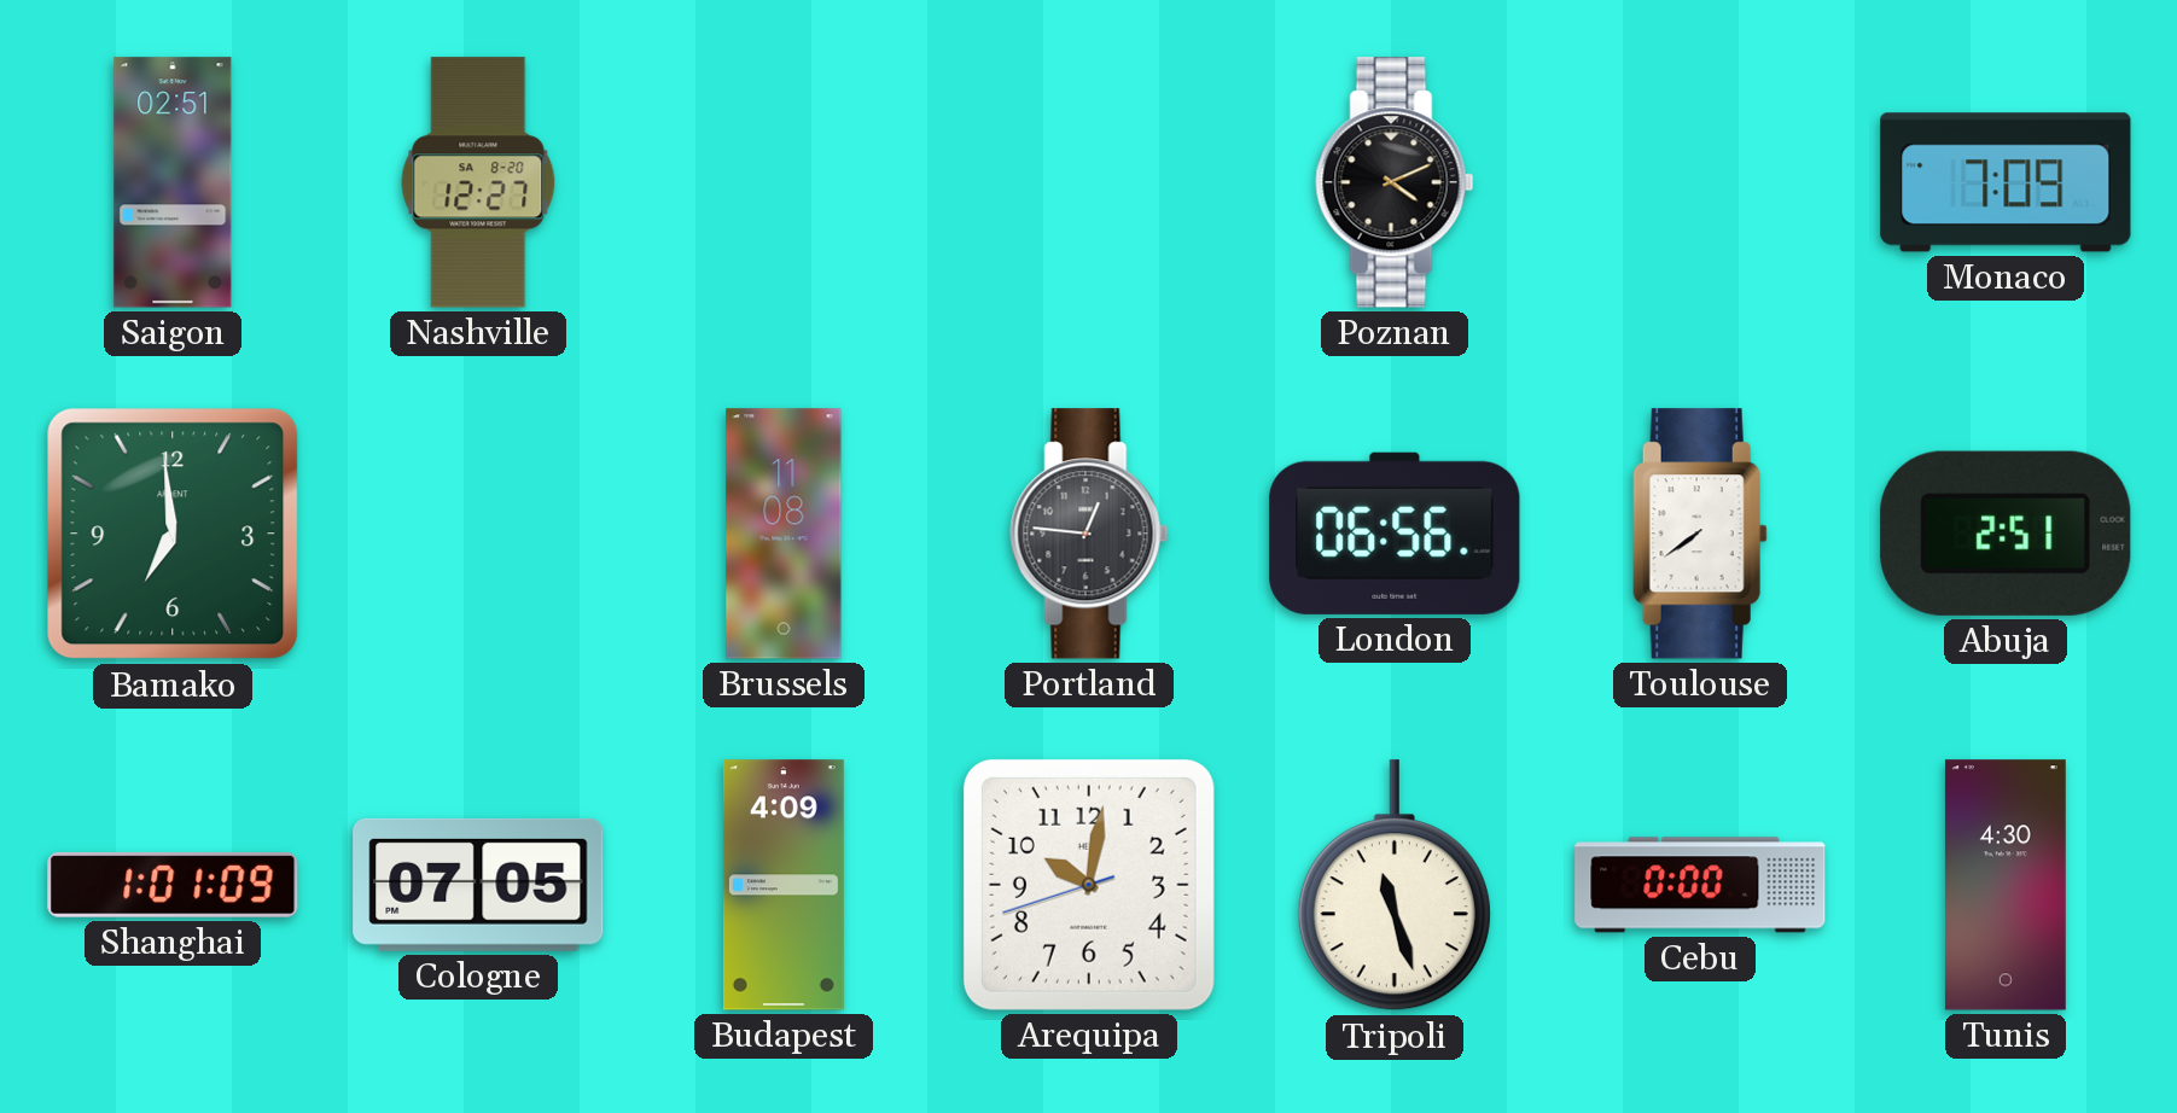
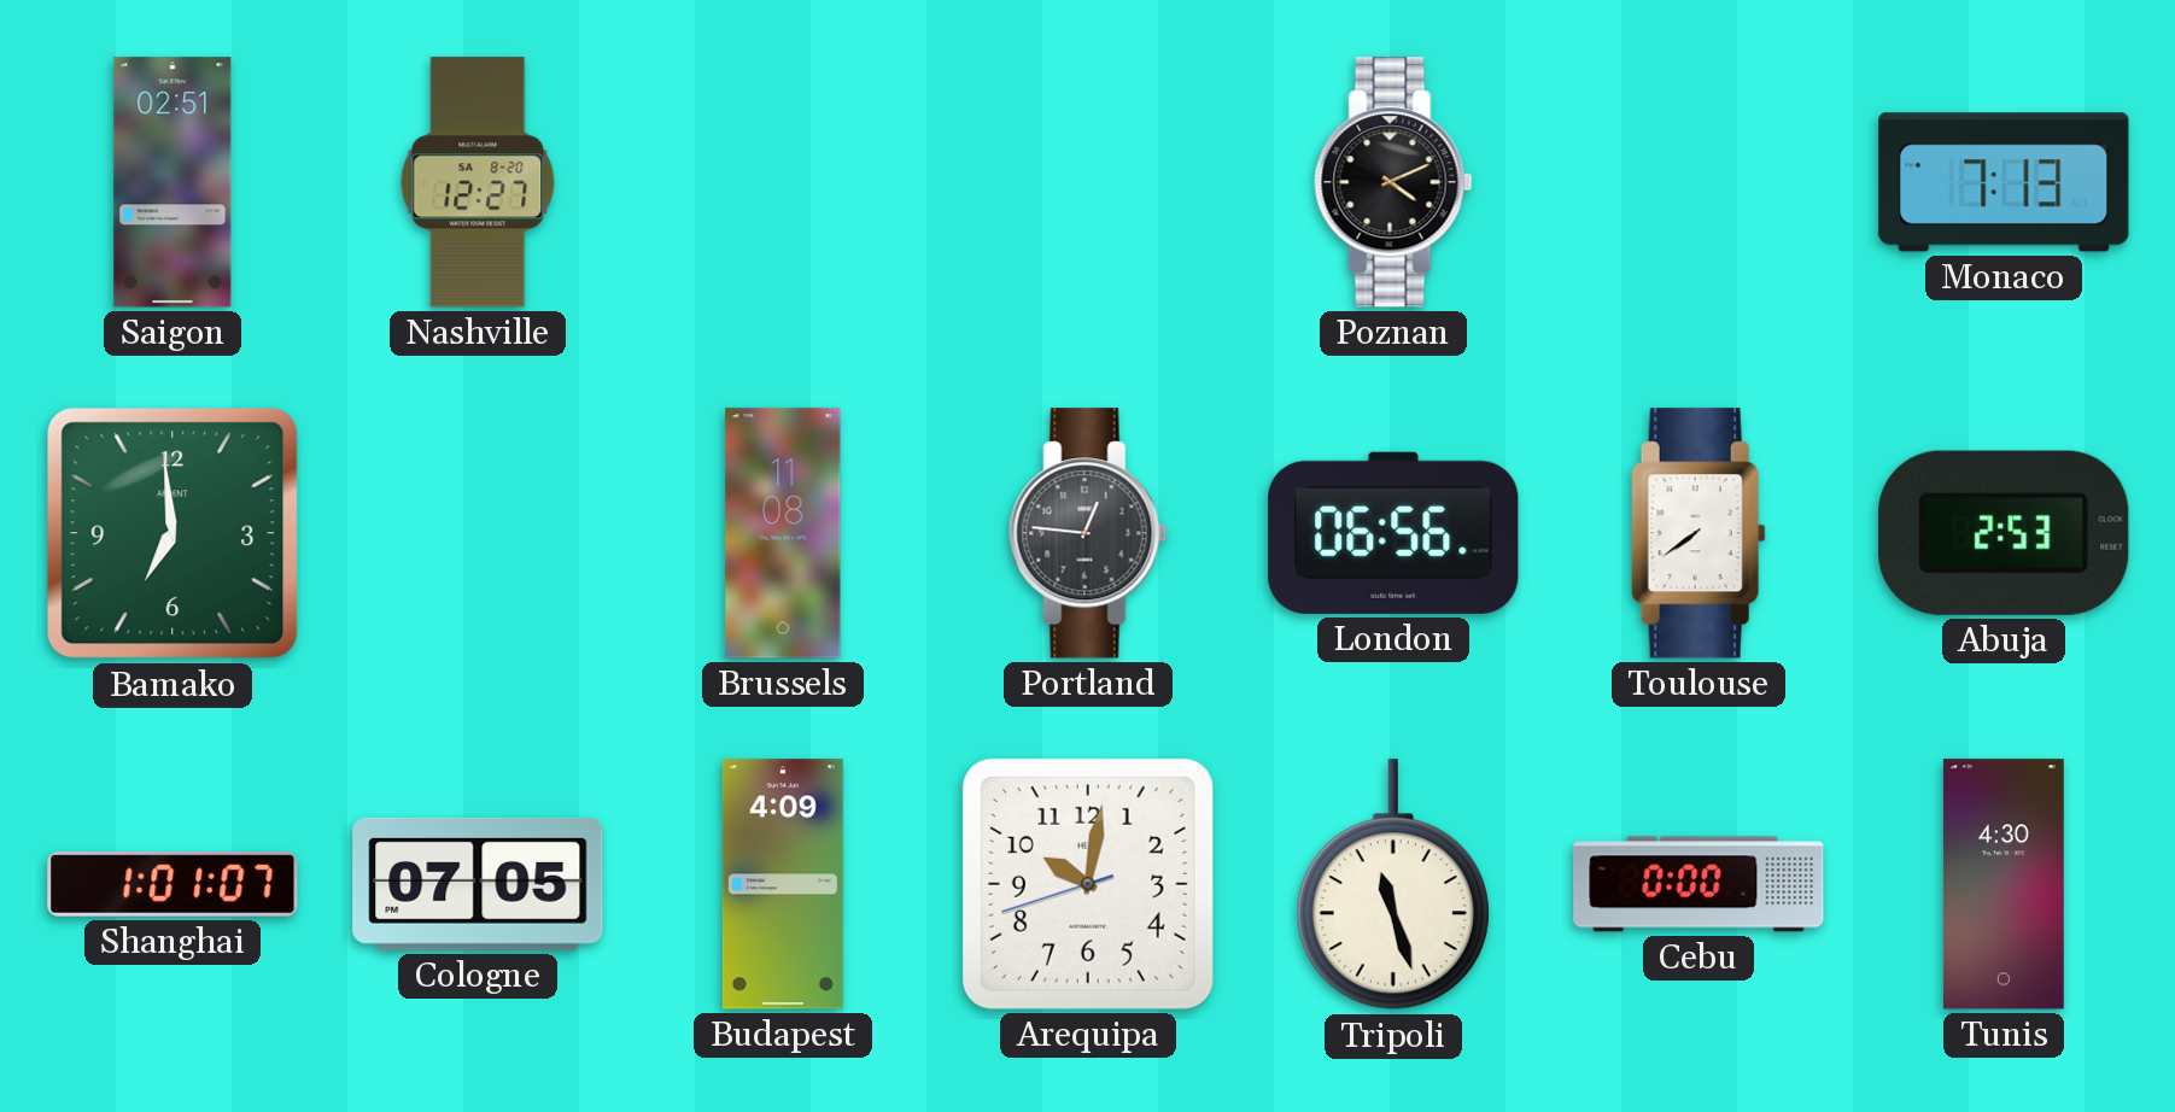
Monaco: 7:09 -> 7:13 (2004, 182)
Abuja: 2:51 -> 2:53 (2004, 533)
Shanghai: 1:01:09 -> 1:01:07 (173, 884)
